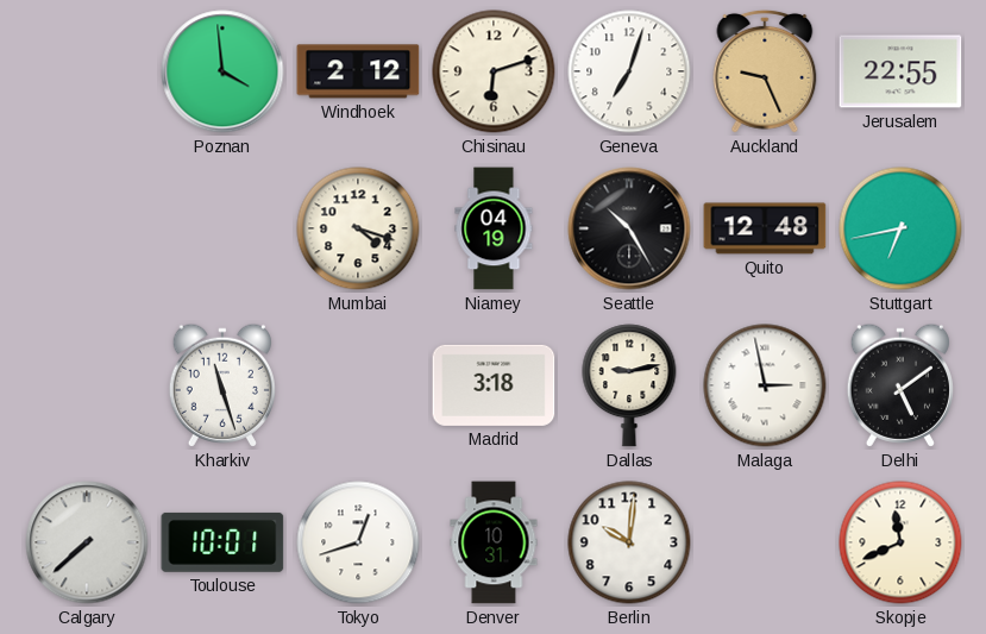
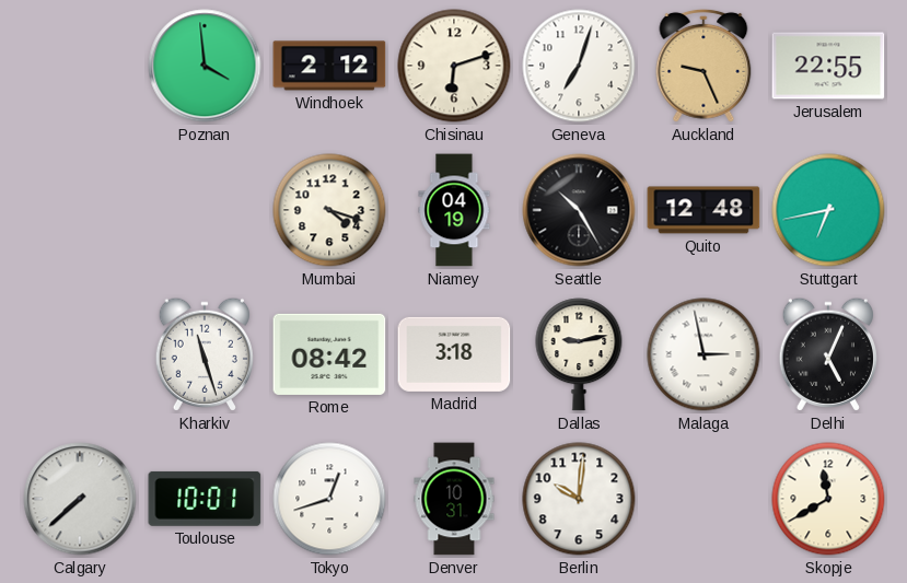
Rome: none -> 08:42 (329, 354)
Delhi: 5:09 -> 5:04 (828, 354)
Skopje: 11:41 -> 11:40 (828, 499)
